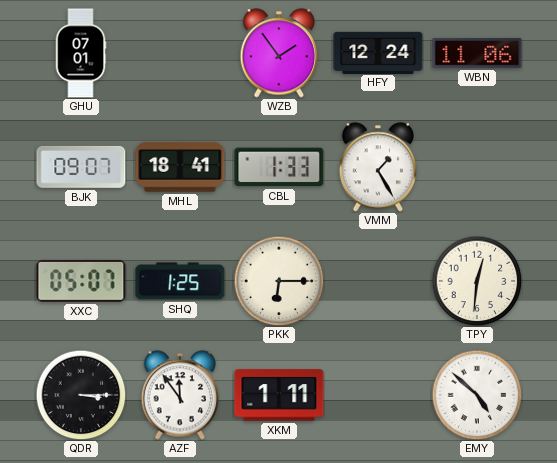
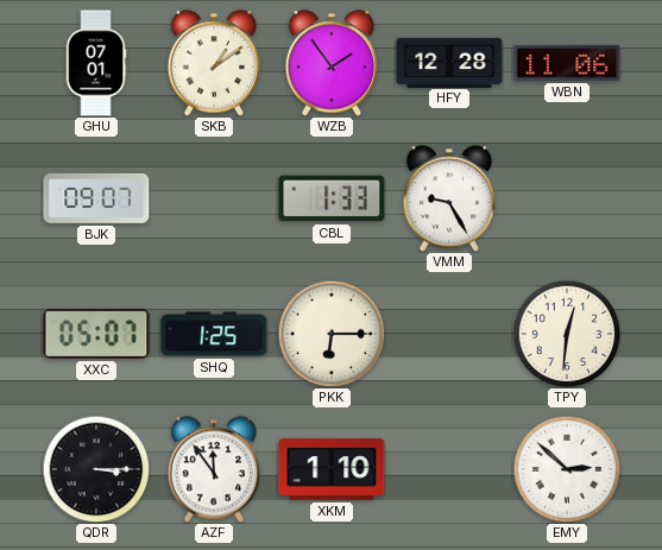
SKB: none -> 1:09 (214, 63)
HFY: 12:24 -> 12:28 (449, 62)
MHL: 18:41 -> none (180, 167)
VMM: 1:25 -> 9:25 (449, 198)
XKM: 1:11 -> 1:10 (332, 469)
EMY: 4:52 -> 2:52 (567, 469)
